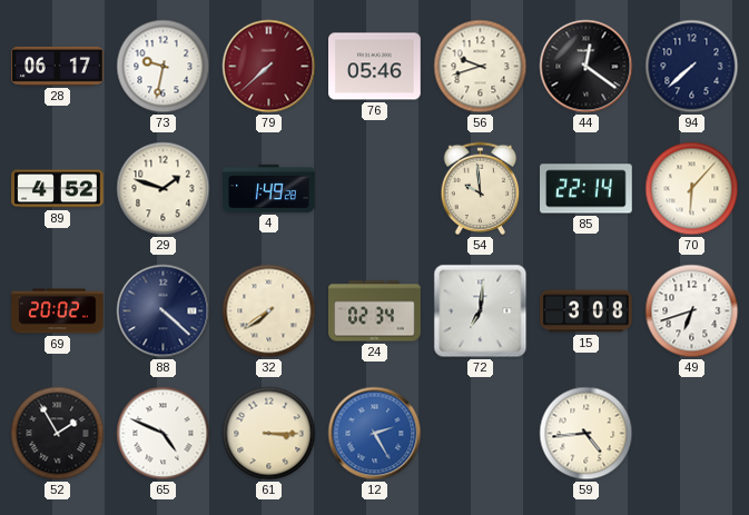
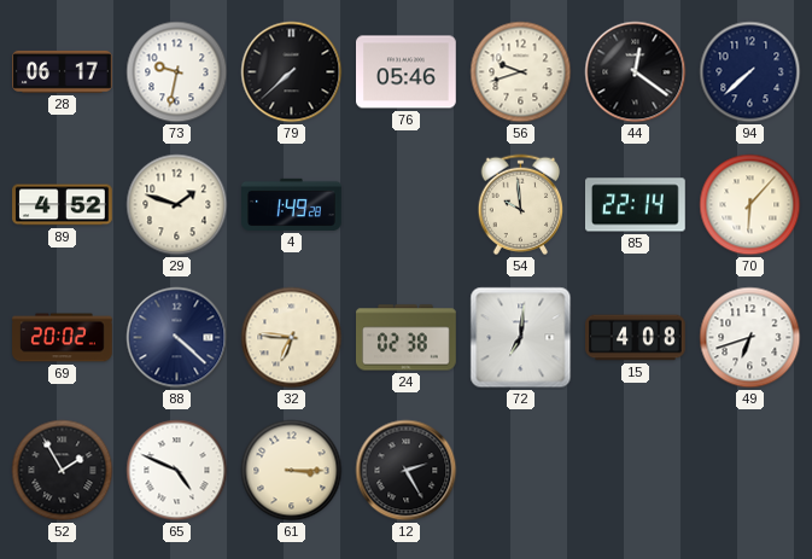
79 dial: burgundy -> black (292, 72)
32: 7:39 -> 6:46 (292, 338)
24: 02:34 -> 02:38 (407, 338)
15: 3:08 -> 4:08 (636, 338)
12 dial: blue -> black (407, 471)
59: 4:44 -> none (587, 434)
